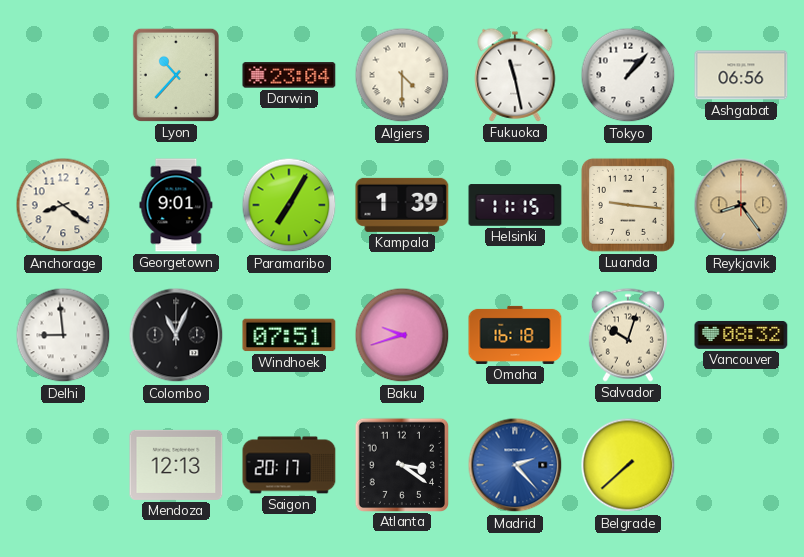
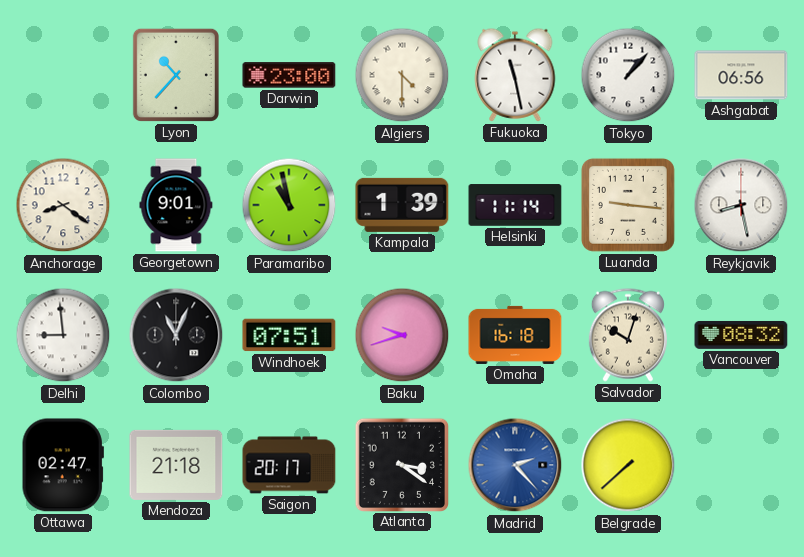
Darwin: 23:04 -> 23:00 (289, 75)
Paramaribo: 7:05 -> 10:58 (289, 205)
Helsinki: 11:15 -> 11:14 (515, 205)
Reykjavik: 8:24 -> 8:28 (741, 205)
Reykjavik dial: champagne -> white (741, 205)
Ottawa: none -> 02:47 (63, 465)
Mendoza: 12:13 -> 21:18 (176, 465)
